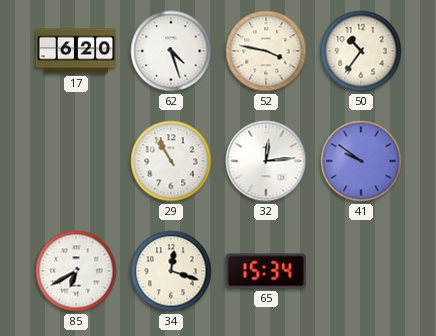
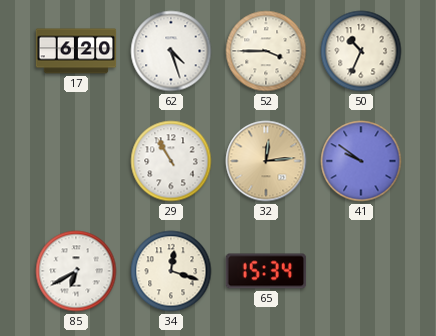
52: 3:47 -> 3:45 (266, 51)
50: 10:36 -> 10:34 (361, 51)
32 dial: white -> champagne (266, 161)
